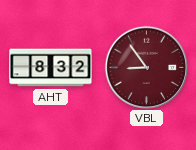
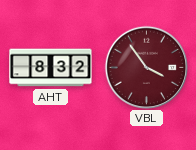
VBL: 8:54 -> 3:54 (146, 67)
